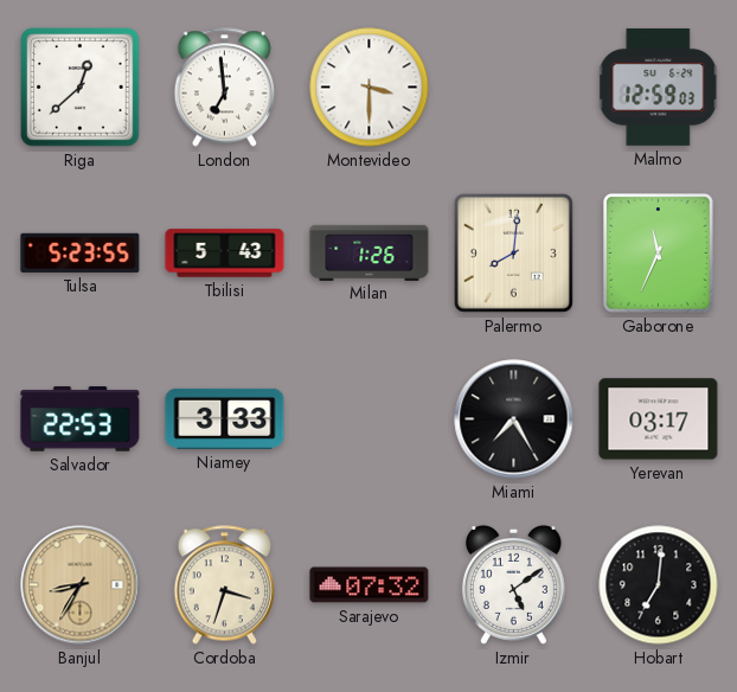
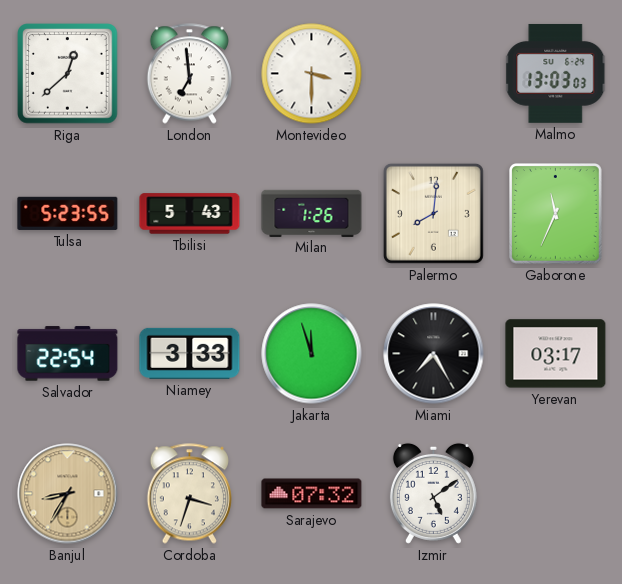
Malmo: 12:59 -> 13:03 (556, 73)
Salvador: 22:53 -> 22:54 (68, 354)
Jakarta: none -> 11:57 (312, 354)
Hobart: 7:01 -> none (659, 585)
